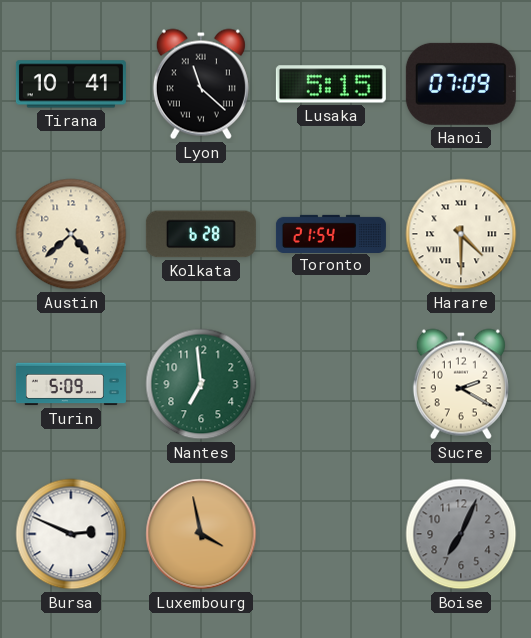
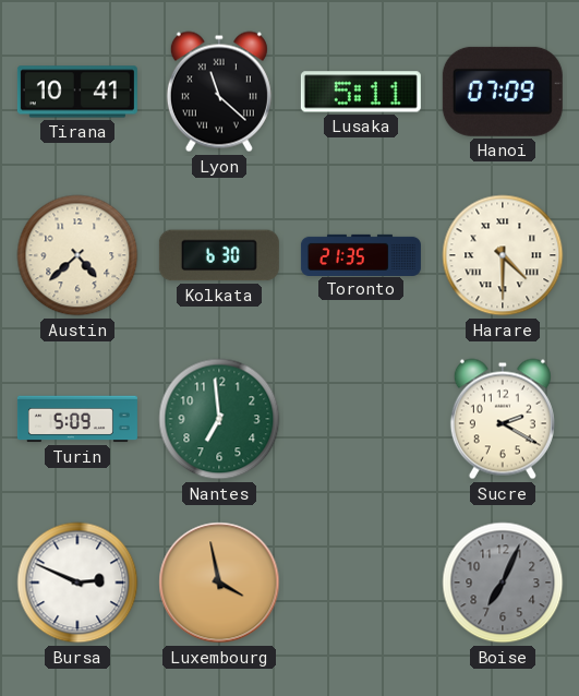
Lusaka: 5:15 -> 5:11 (361, 92)
Kolkata: 6:28 -> 6:30 (219, 255)
Toronto: 21:54 -> 21:35 (361, 254)
